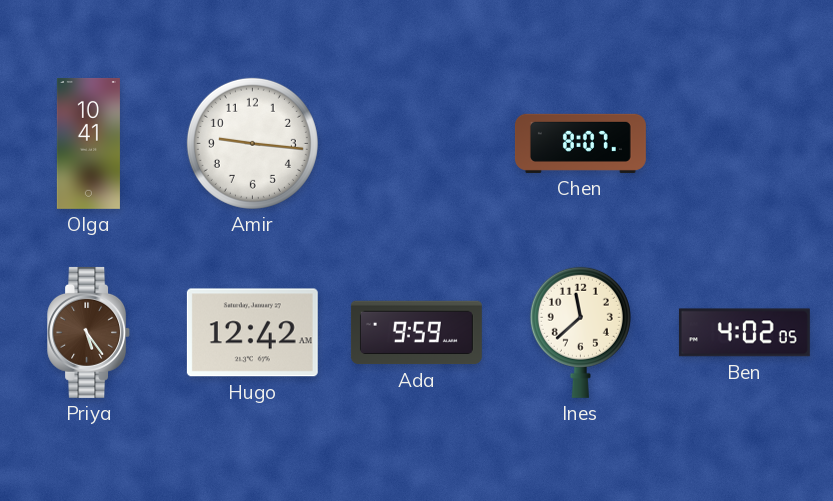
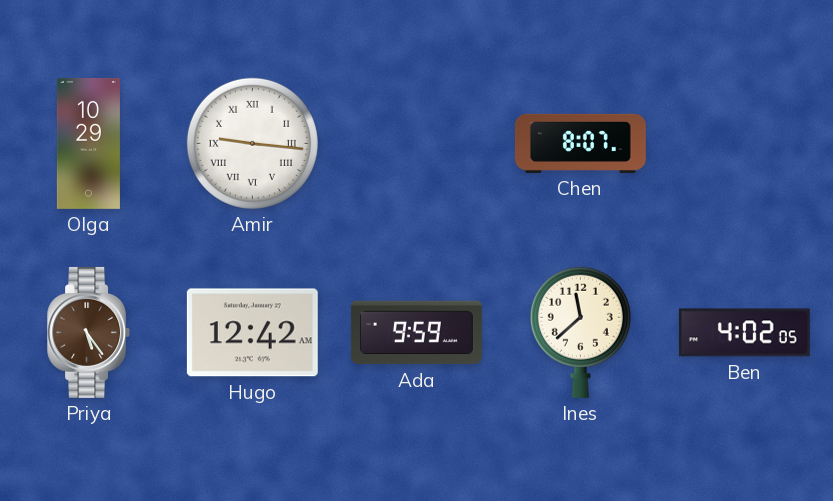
Olga: 10:41 -> 10:29 (88, 143)
Amir numerals: Arabic -> Roman (252, 143)
